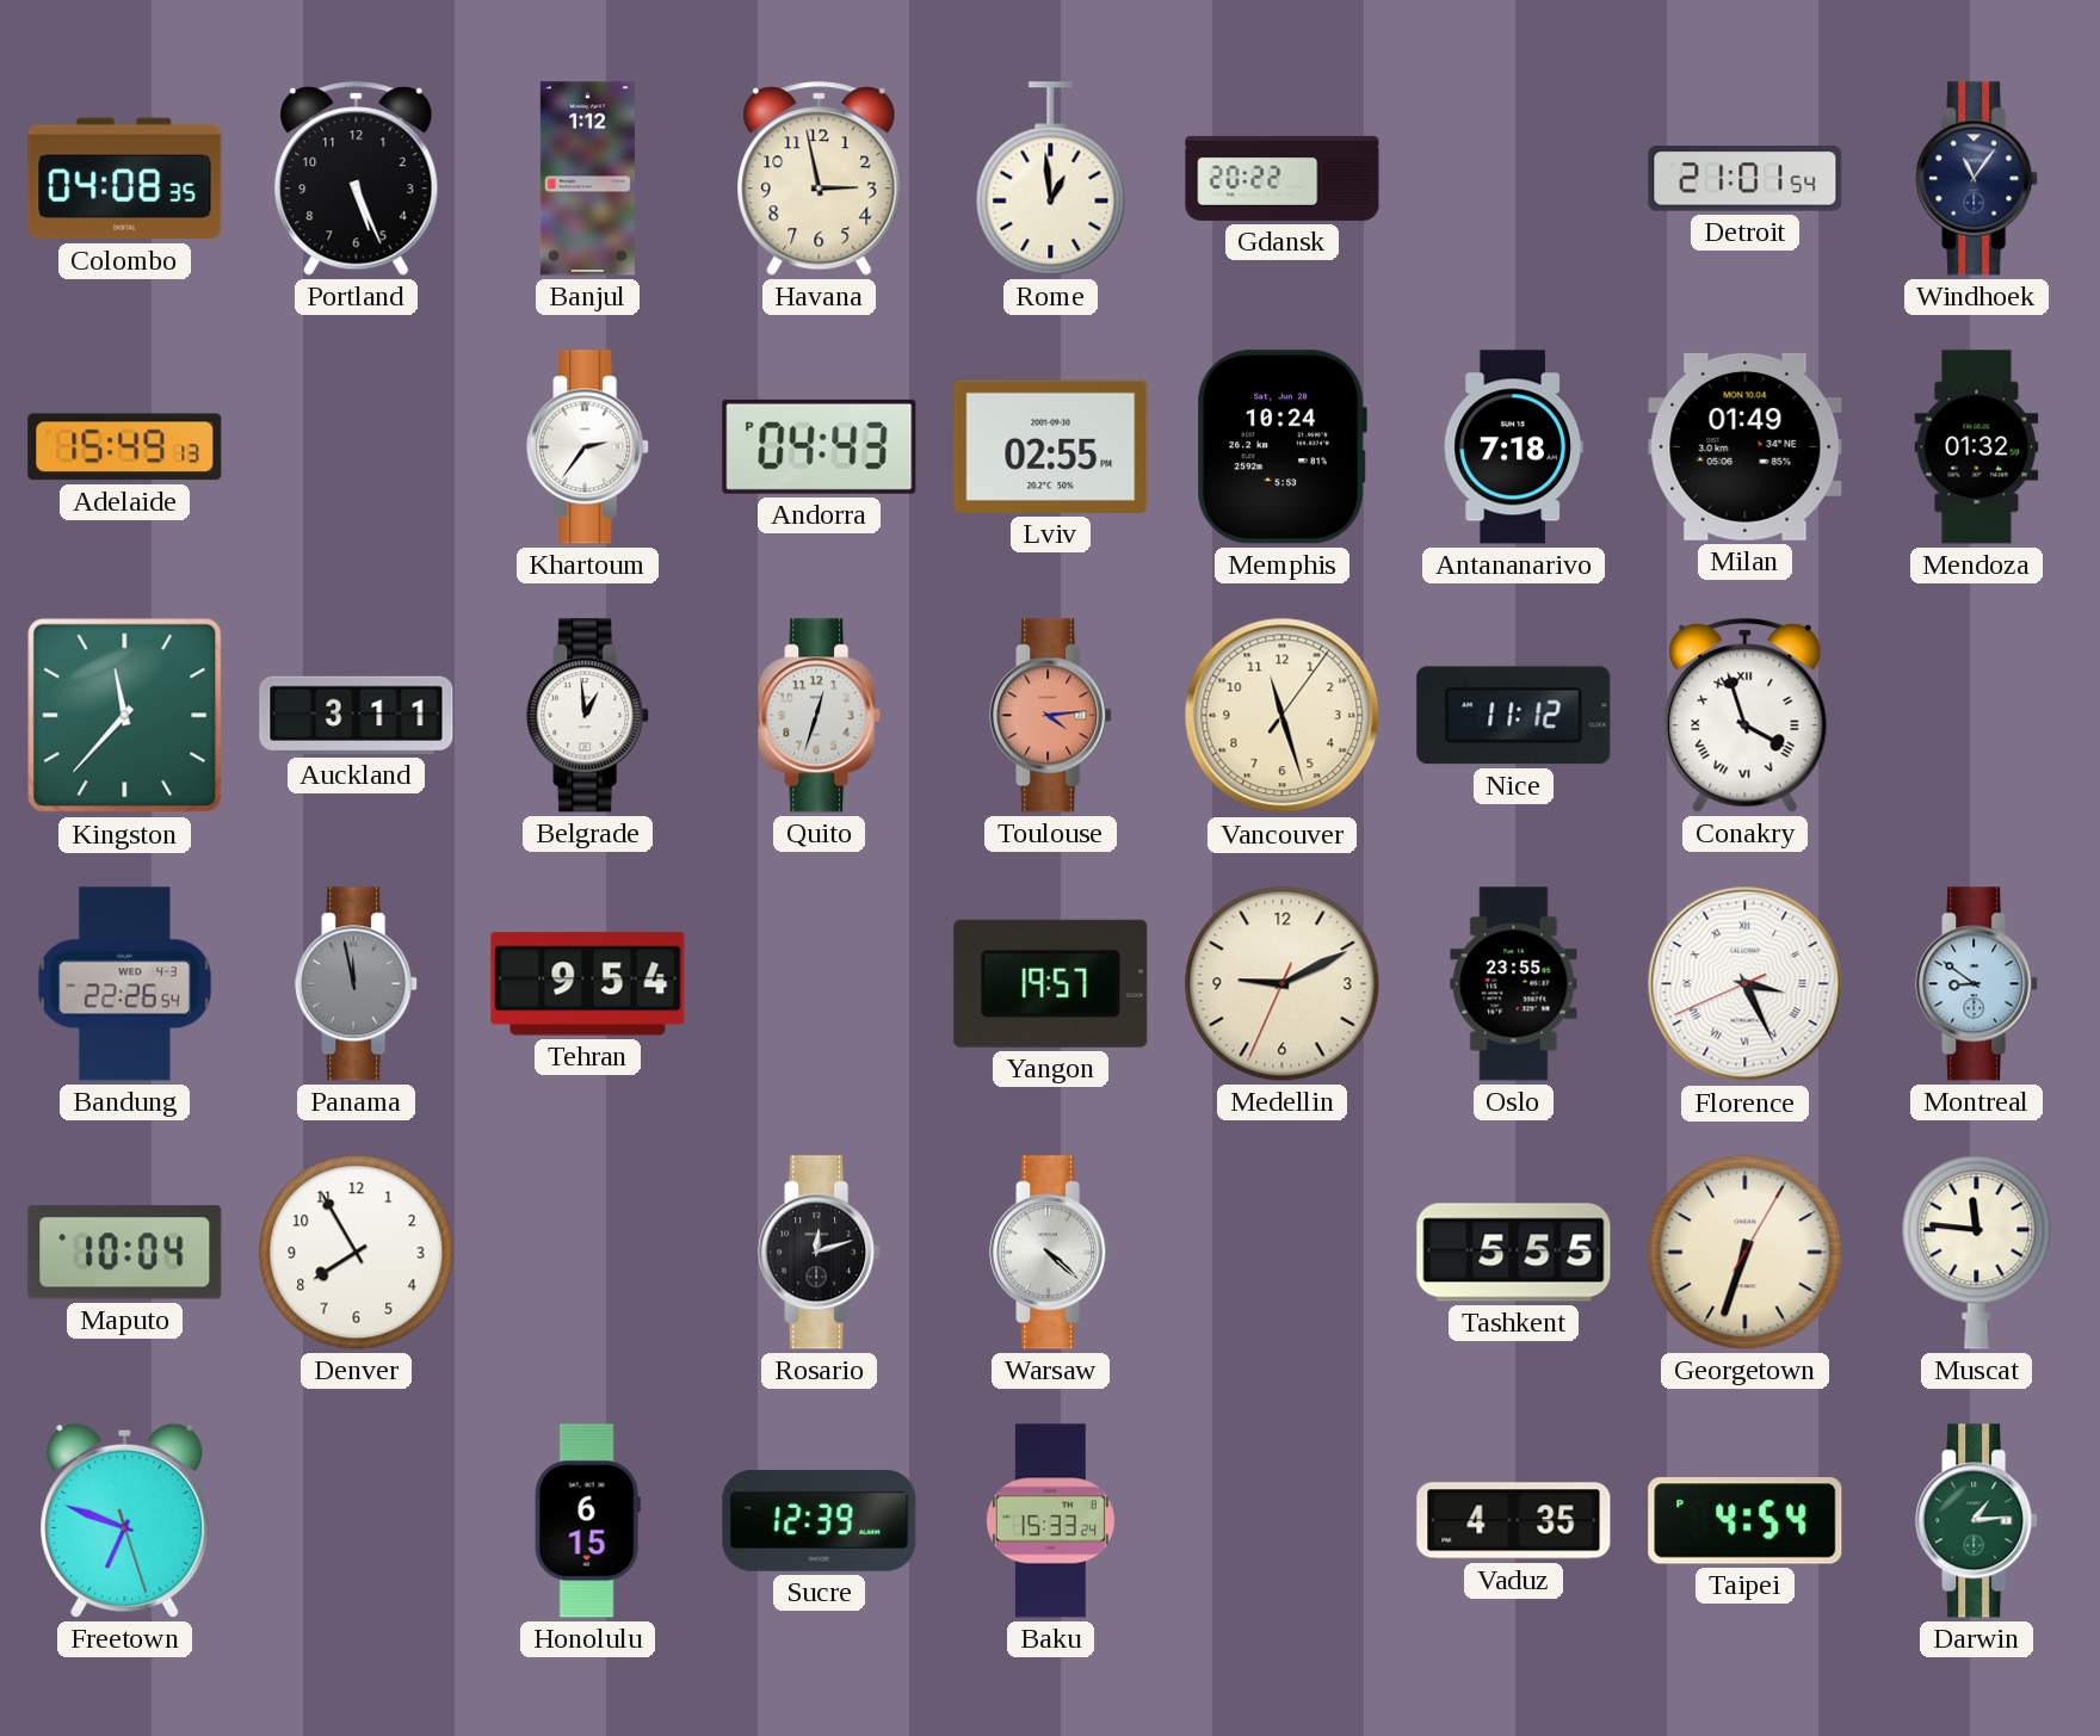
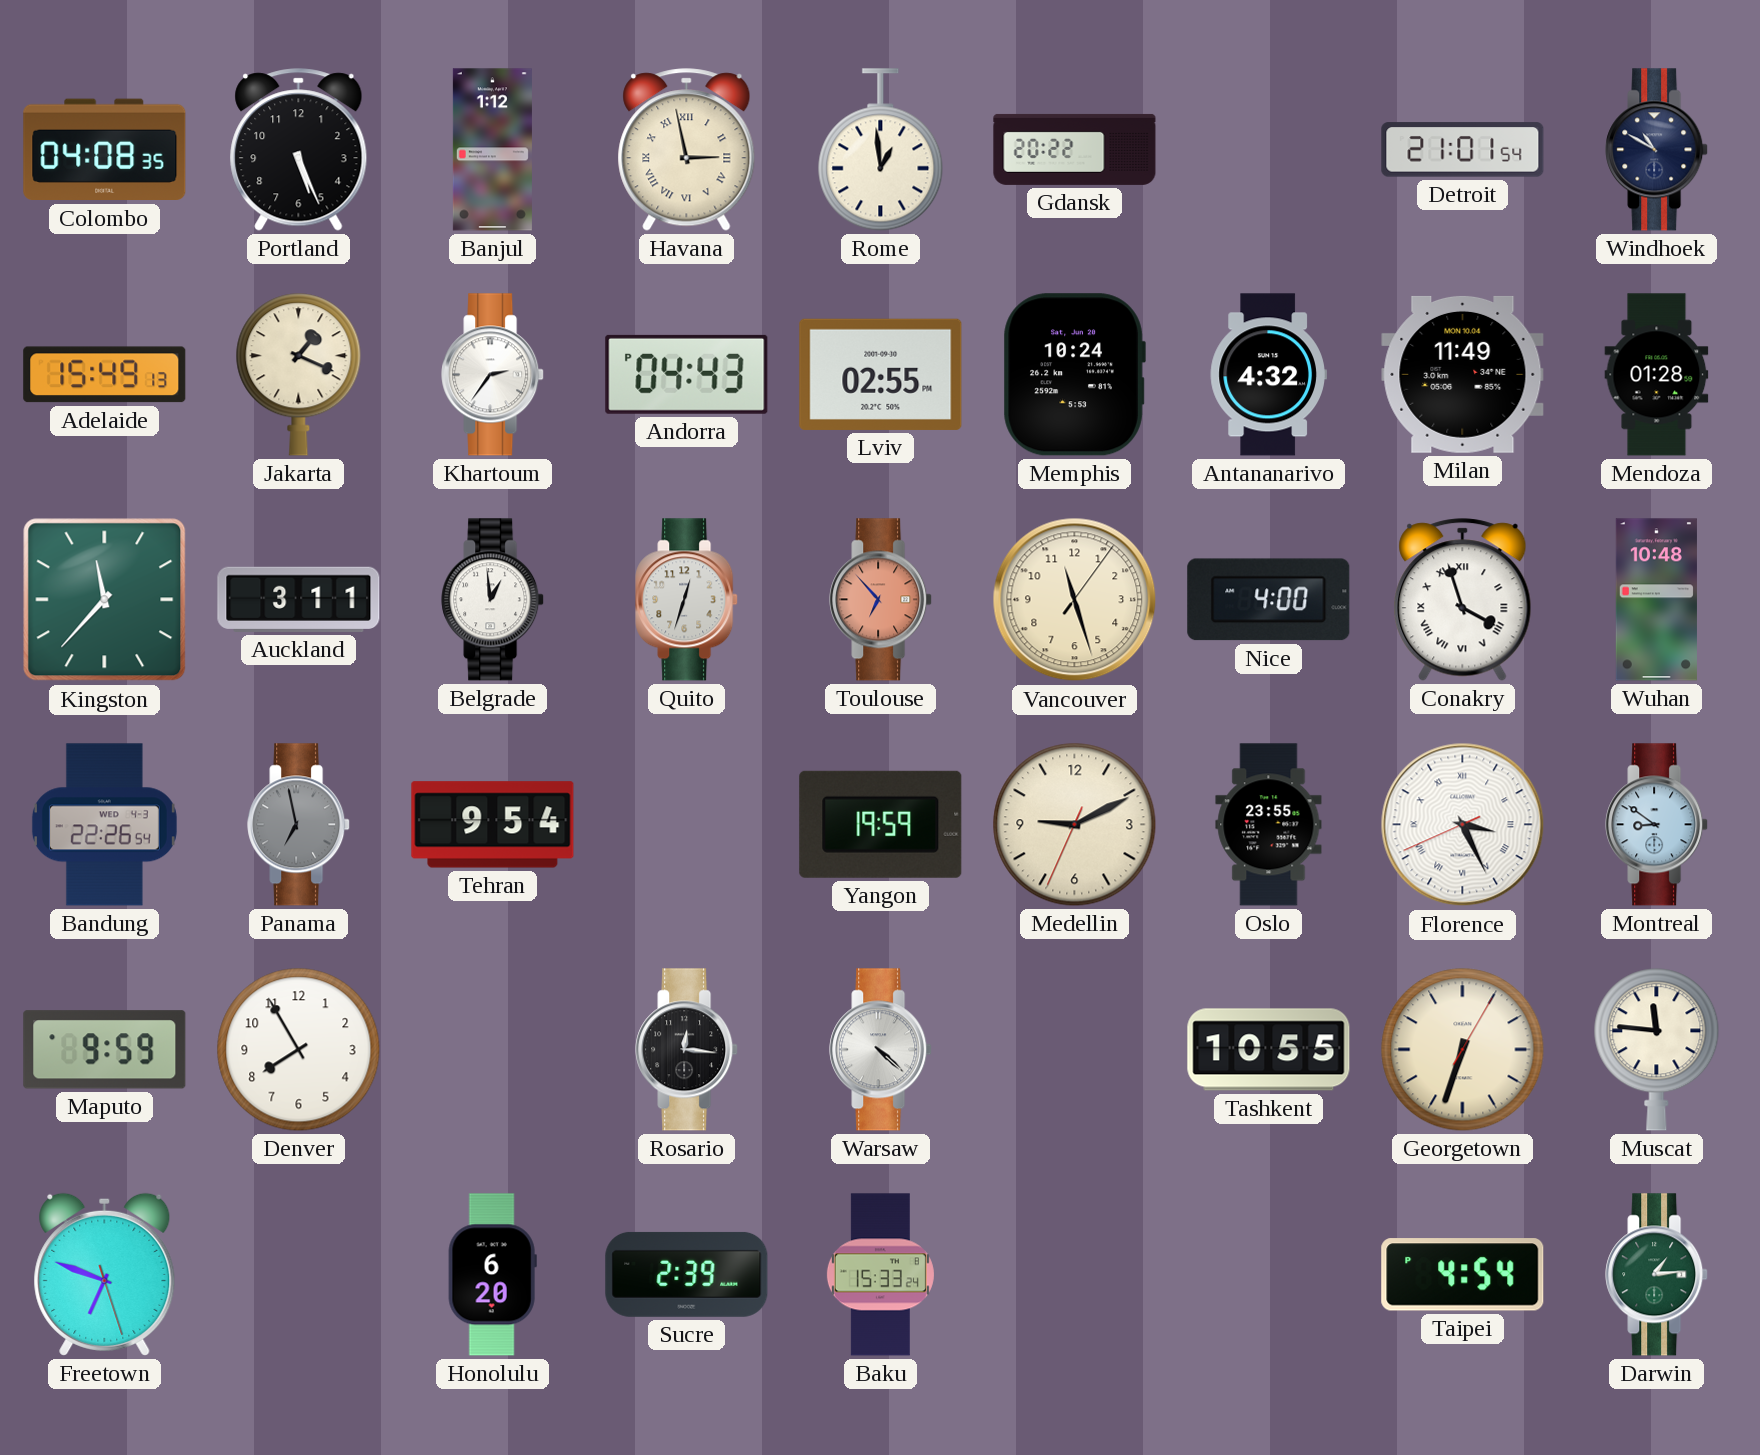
Havana numerals: Arabic -> Roman (687, 150)
Windhoek: 11:06 -> 10:50 (1657, 150)
Jakarta: none -> 1:19 (299, 375)
Antananarivo: 7:18 -> 4:32 (1268, 375)
Milan: 01:49 -> 11:49 (1463, 374)
Mendoza: 01:32 -> 01:28 (1657, 375)
Toulouse: 4:14 -> 6:53 (881, 600)
Nice: 11:12 -> 4:00 (1269, 600)
Wuhan: none -> 10:48 (1656, 600)
Panama: 11:58 -> 6:58 (299, 825)
Yangon: 19:57 -> 19:59 (881, 824)
Maputo: 10:04 -> 9:59 (105, 1050)
Rosario: 12:12 -> 12:16 (687, 1050)
Tashkent: 5:55 -> 10:55 (1269, 1050)
Honolulu: 6:15 -> 6:20 (492, 1275)
Sucre: 12:39 -> 2:39 (687, 1274)
Vaduz: 4:35 -> none (1514, 1521)
